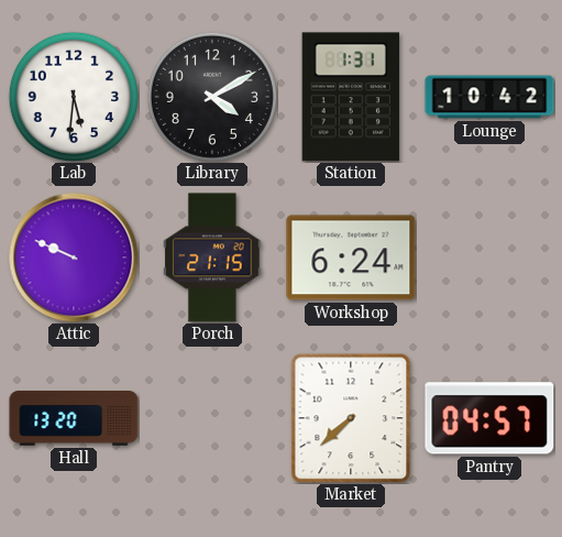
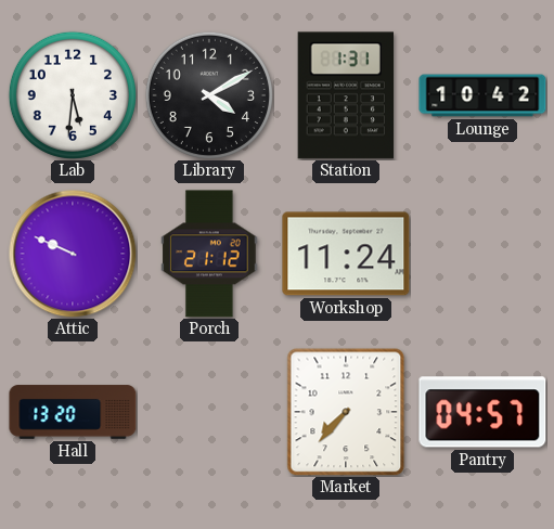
Porch: 21:15 -> 21:12 (209, 254)
Workshop: 6:24 -> 11:24 (346, 254)
Market: 7:38 -> 7:37 (346, 412)
